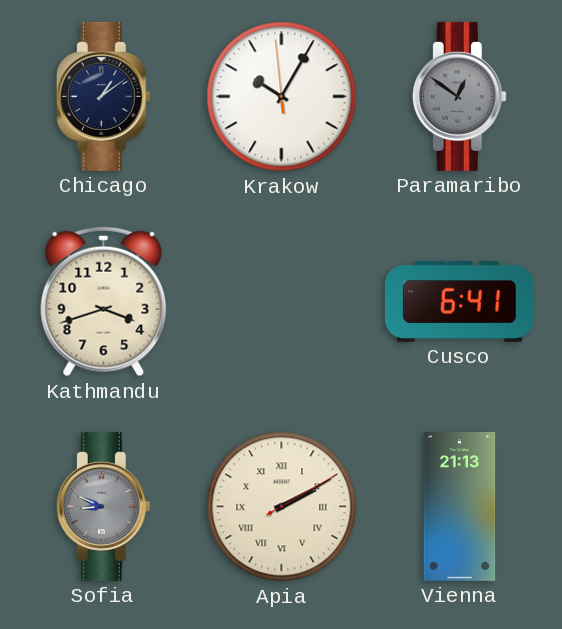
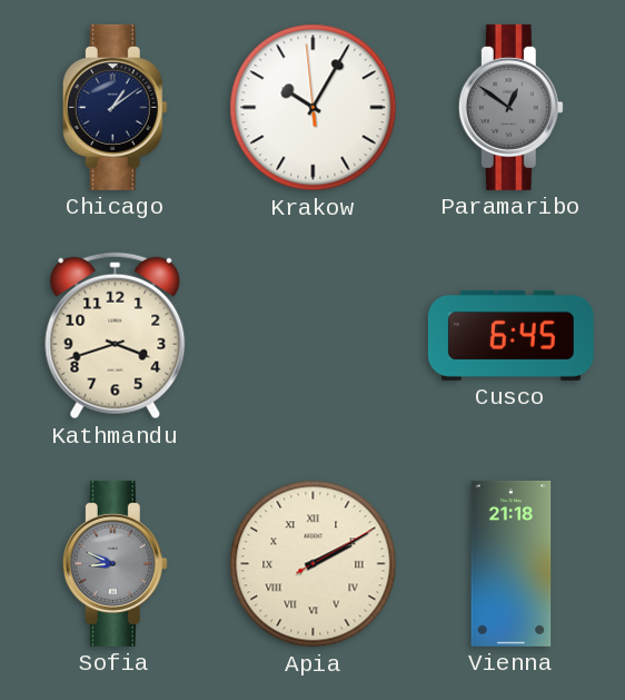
Cusco: 6:41 -> 6:45 (510, 335)
Vienna: 21:13 -> 21:18 (512, 563)
